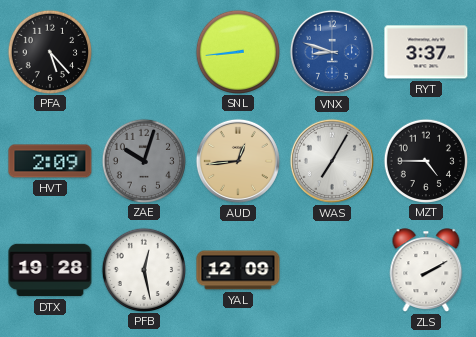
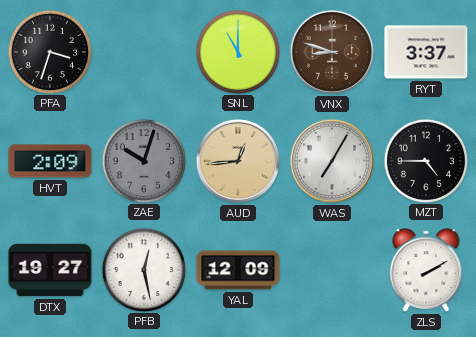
PFA: 5:23 -> 3:33 (49, 51)
SNL: 8:44 -> 11:00 (237, 51)
VNX dial: blue -> brown (332, 52)
DTX: 19:28 -> 19:27 (50, 270)
